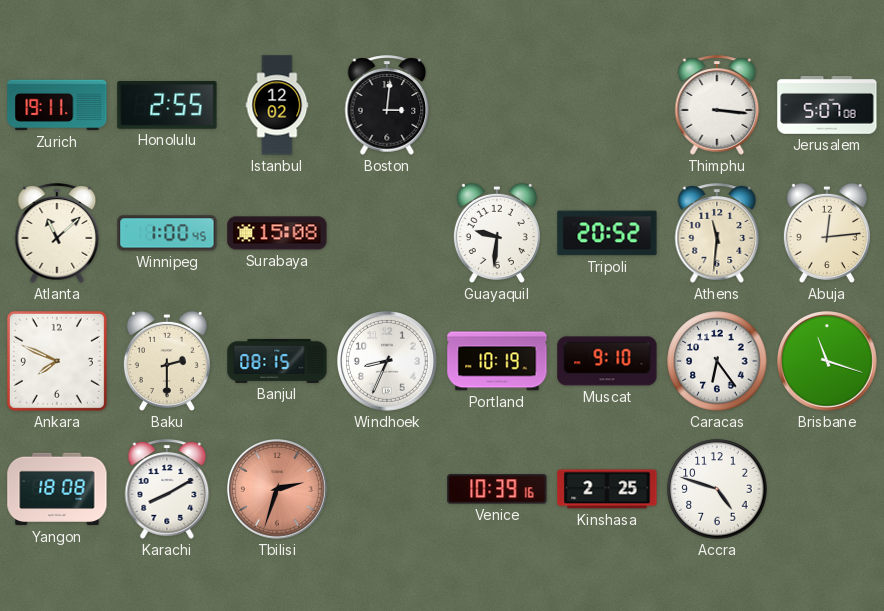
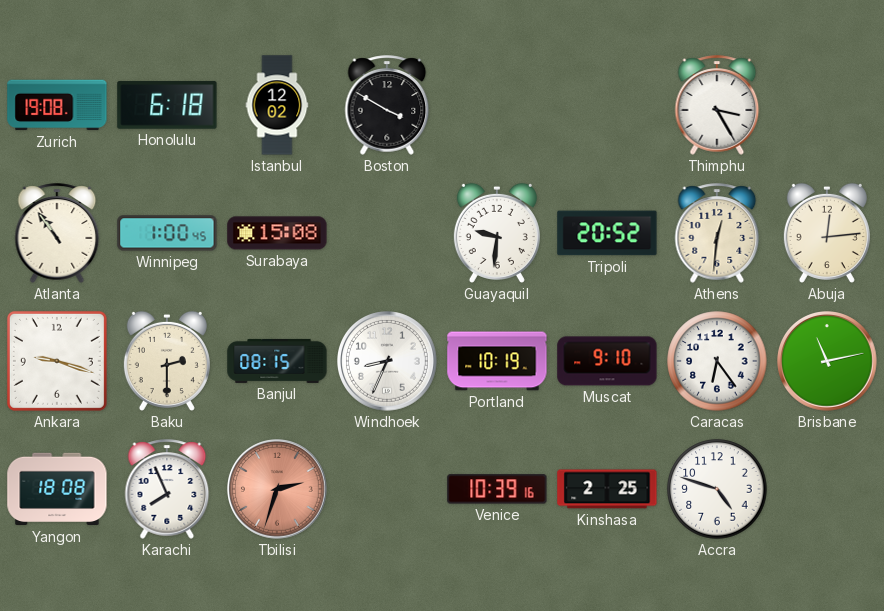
Zurich: 19:11 -> 19:08 (57, 105)
Honolulu: 2:55 -> 6:18 (167, 105)
Boston: 3:01 -> 3:50 (387, 105)
Thimphu: 3:16 -> 3:25 (717, 105)
Jerusalem: 5:07 -> none (827, 106)
Atlanta: 11:08 -> 10:54 (57, 233)
Athens: 11:31 -> 12:31 (717, 233)
Ankara: 7:49 -> 9:18 (57, 361)
Brisbane: 11:18 -> 11:13 (828, 362)
Karachi: 8:10 -> 7:56 (167, 489)
